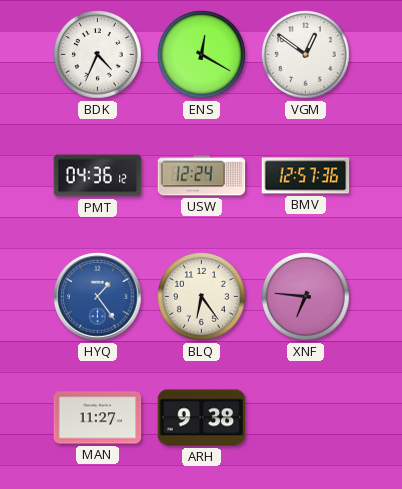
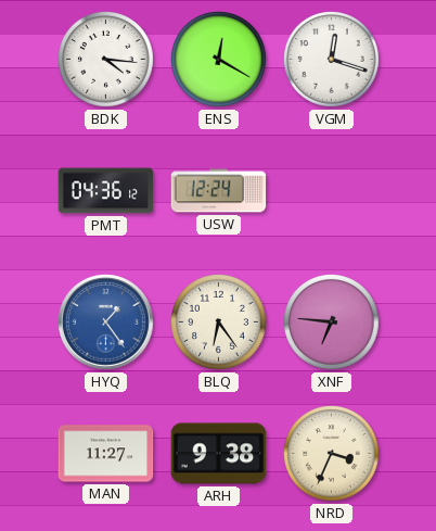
BDK: 4:34 -> 4:16 (106, 60)
VGM: 12:51 -> 12:18 (332, 60)
BMV: 12:57 -> none (306, 176)
NRD: none -> 3:34 (332, 454)
